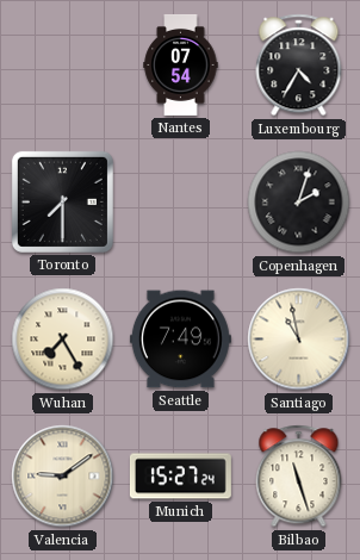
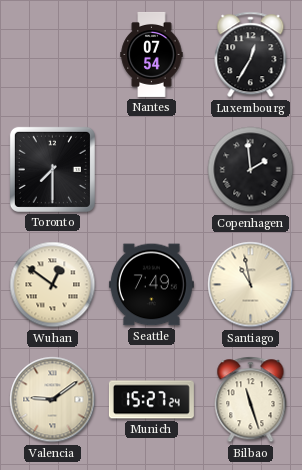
Luxembourg: 4:35 -> 12:35 (251, 55)
Copenhagen: 2:03 -> 1:59 (251, 170)
Wuhan: 7:25 -> 12:51 (53, 285)
